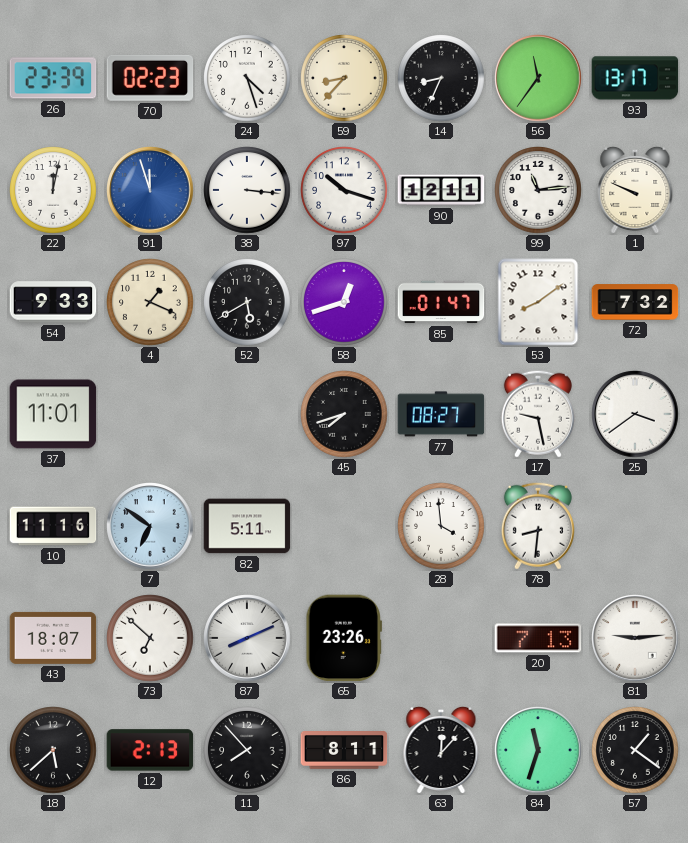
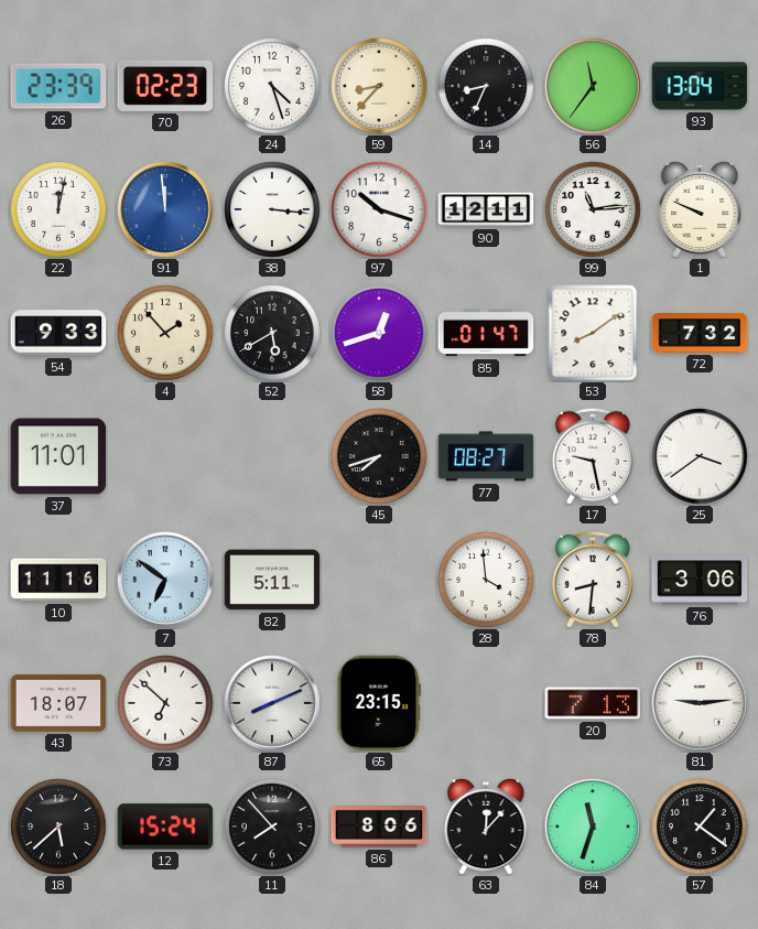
93: 13:17 -> 13:04 (700, 86)
91: 11:57 -> 11:59 (165, 209)
4: 1:19 -> 1:53 (165, 333)
76: none -> 3:06 (700, 580)
65: 23:26 -> 23:15 (378, 703)
12: 2:13 -> 15:24 (165, 827)
86: 8:11 -> 8:06 (379, 828)
